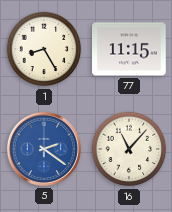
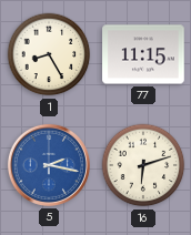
5: 2:21 -> 2:17 (49, 165)
16: 11:07 -> 6:12 (143, 165)
